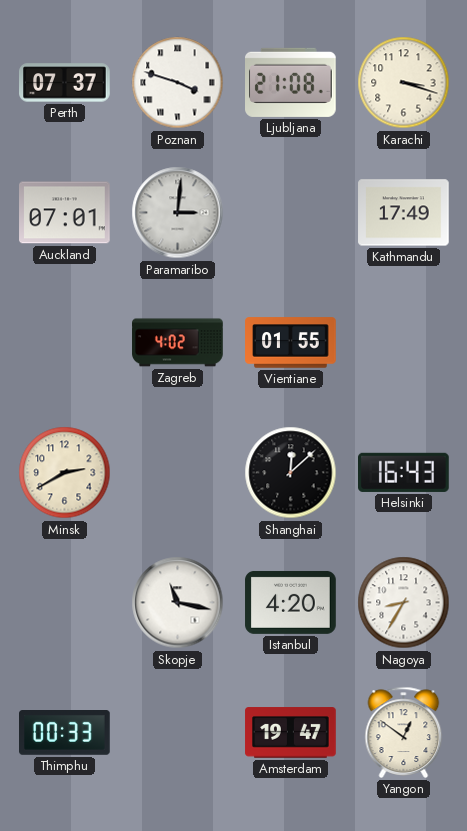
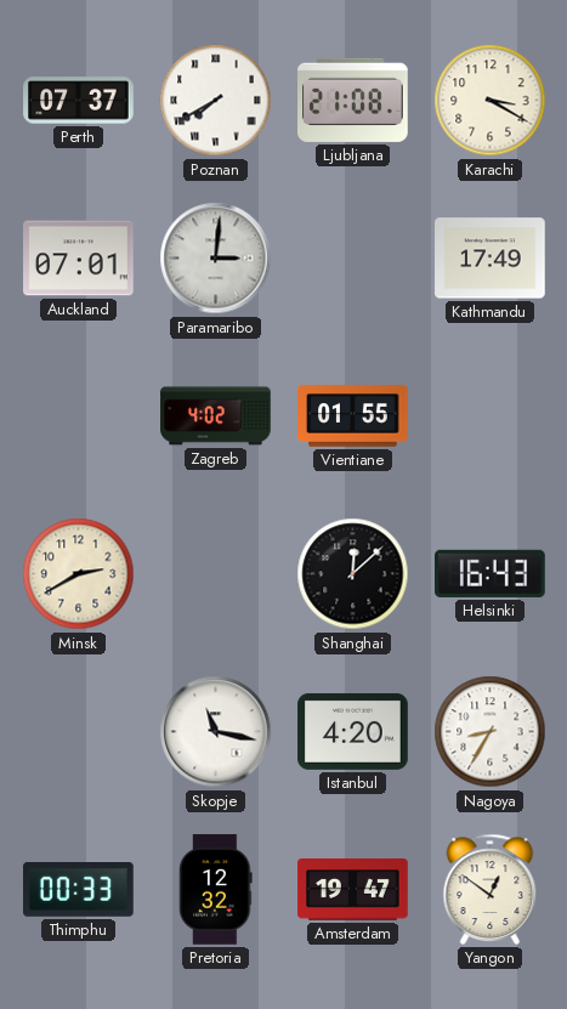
Poznan: 3:48 -> 7:40 (216, 101)
Karachi: 3:18 -> 3:20 (491, 101)
Pretoria: none -> 12:32 (216, 890)
